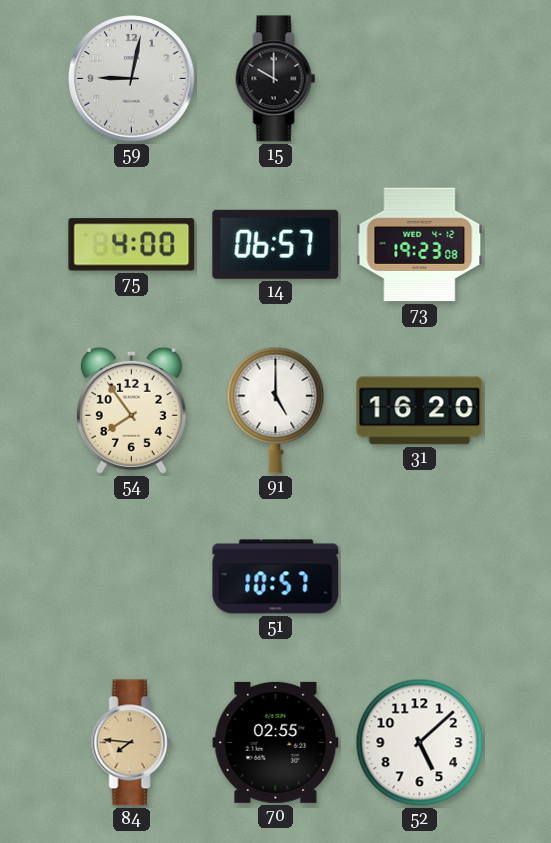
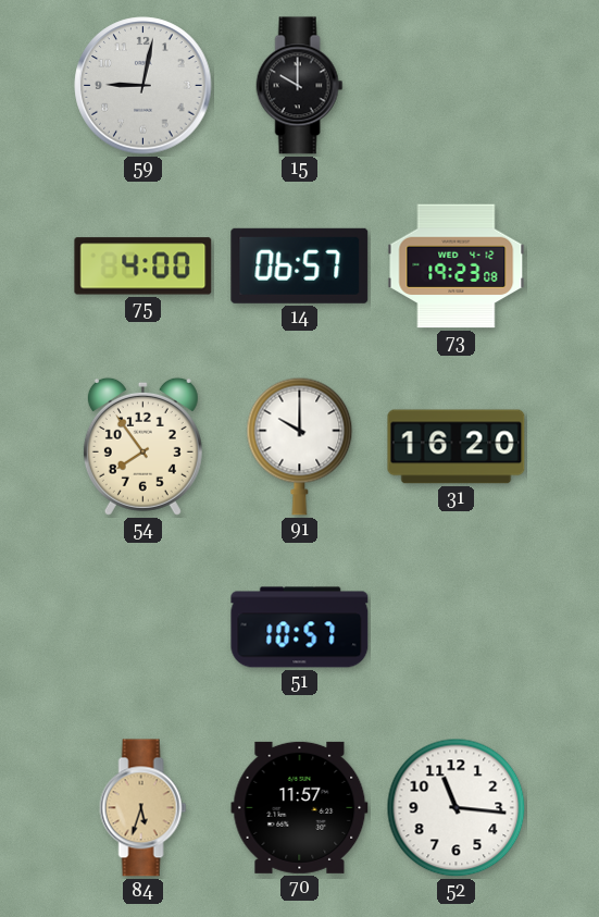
91: 5:00 -> 10:00 (300, 446)
84: 7:46 -> 5:33 (143, 808)
70: 02:55 -> 11:57 (300, 807)
52: 5:08 -> 11:16 (457, 808)
